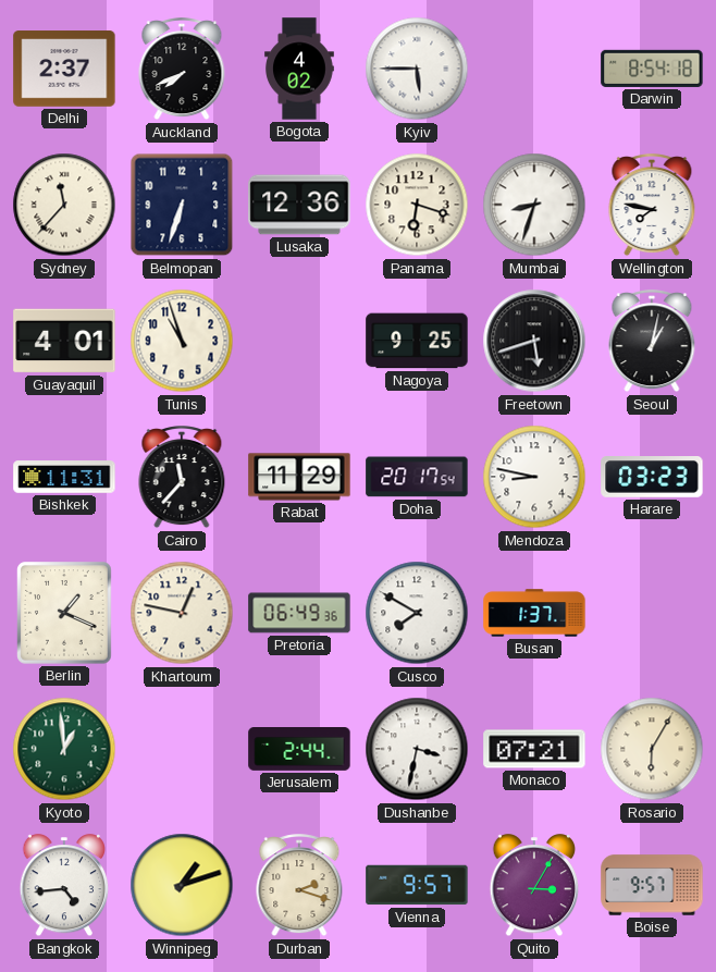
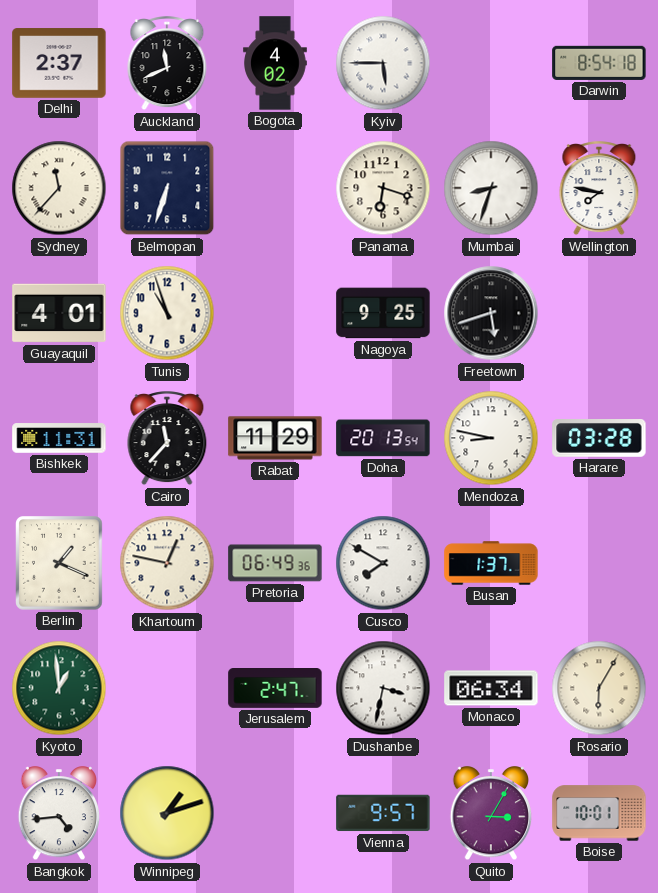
Auckland: 7:41 -> 11:41 (167, 64)
Lusaka: 12:36 -> none (299, 205)
Seoul: 1:02 -> none (652, 342)
Doha: 20:17 -> 20:13 (383, 438)
Harare: 03:23 -> 03:28 (599, 439)
Jerusalem: 2:44 -> 2:47 (275, 689)
Monaco: 07:21 -> 06:34 (491, 688)
Durban: 2:18 -> none (299, 886)
Boise: 9:57 -> 10:01 (599, 813)
